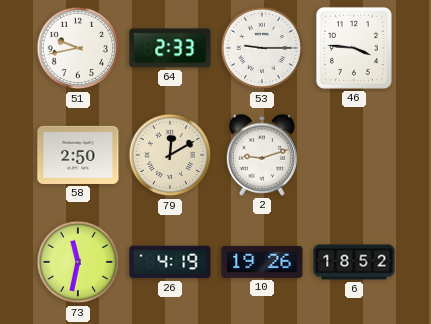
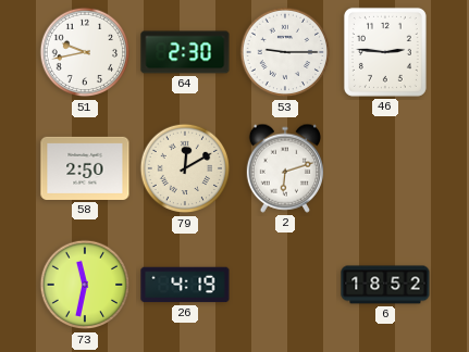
64: 2:33 -> 2:30 (185, 52)
46: 3:46 -> 2:46 (385, 52)
2: 9:12 -> 6:12 (284, 168)
10: 19:26 -> none (262, 262)
